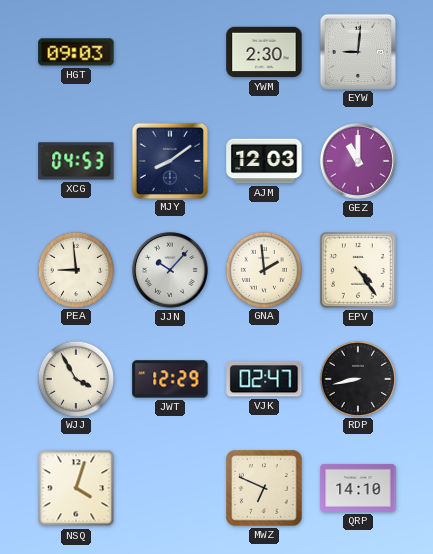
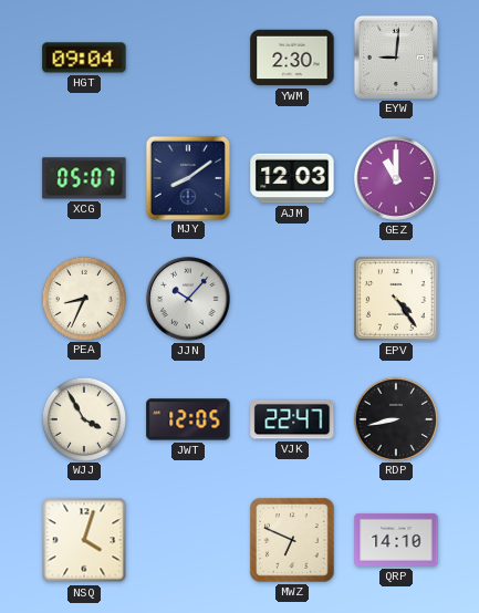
HGT: 09:03 -> 09:04 (84, 58)
XCG: 04:53 -> 05:07 (84, 178)
PEA: 8:59 -> 8:34 (83, 298)
GNA: 1:59 -> none (263, 269)
JWT: 12:29 -> 12:05 (188, 419)
VJK: 02:47 -> 22:47 (292, 419)
